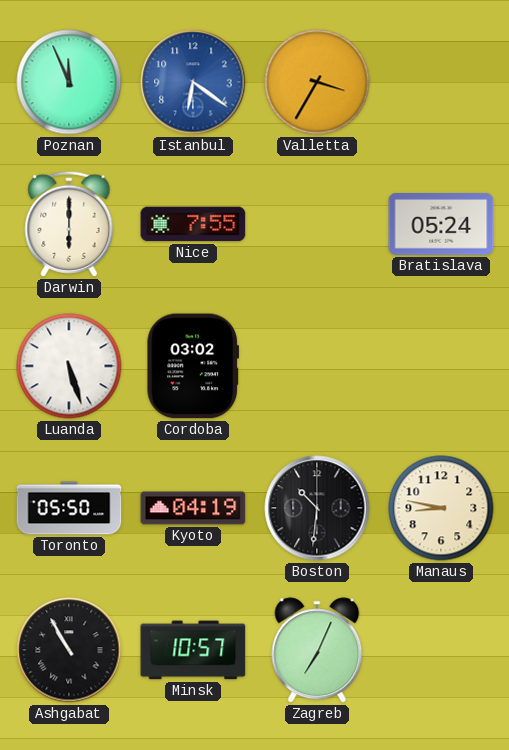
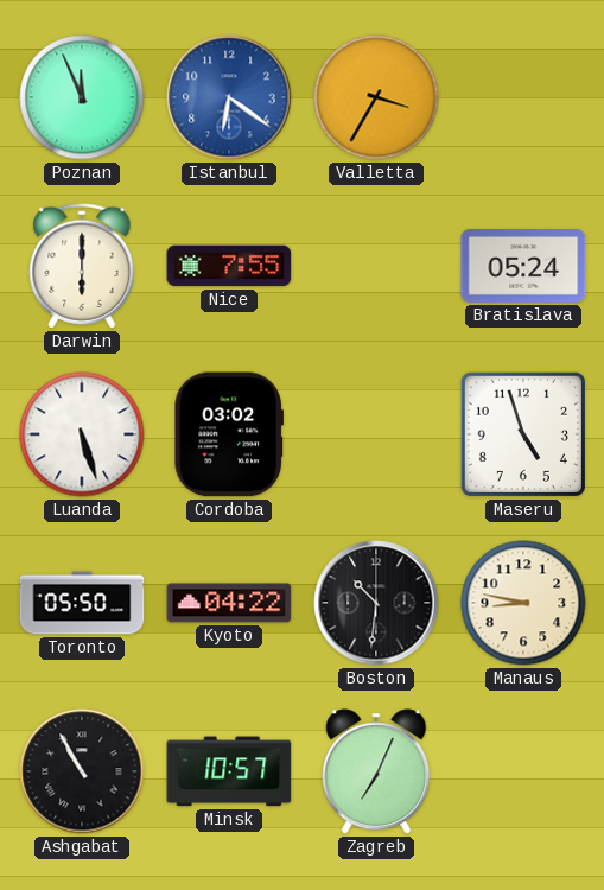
Maseru: none -> 4:57 (523, 434)
Kyoto: 04:19 -> 04:22 (229, 603)
